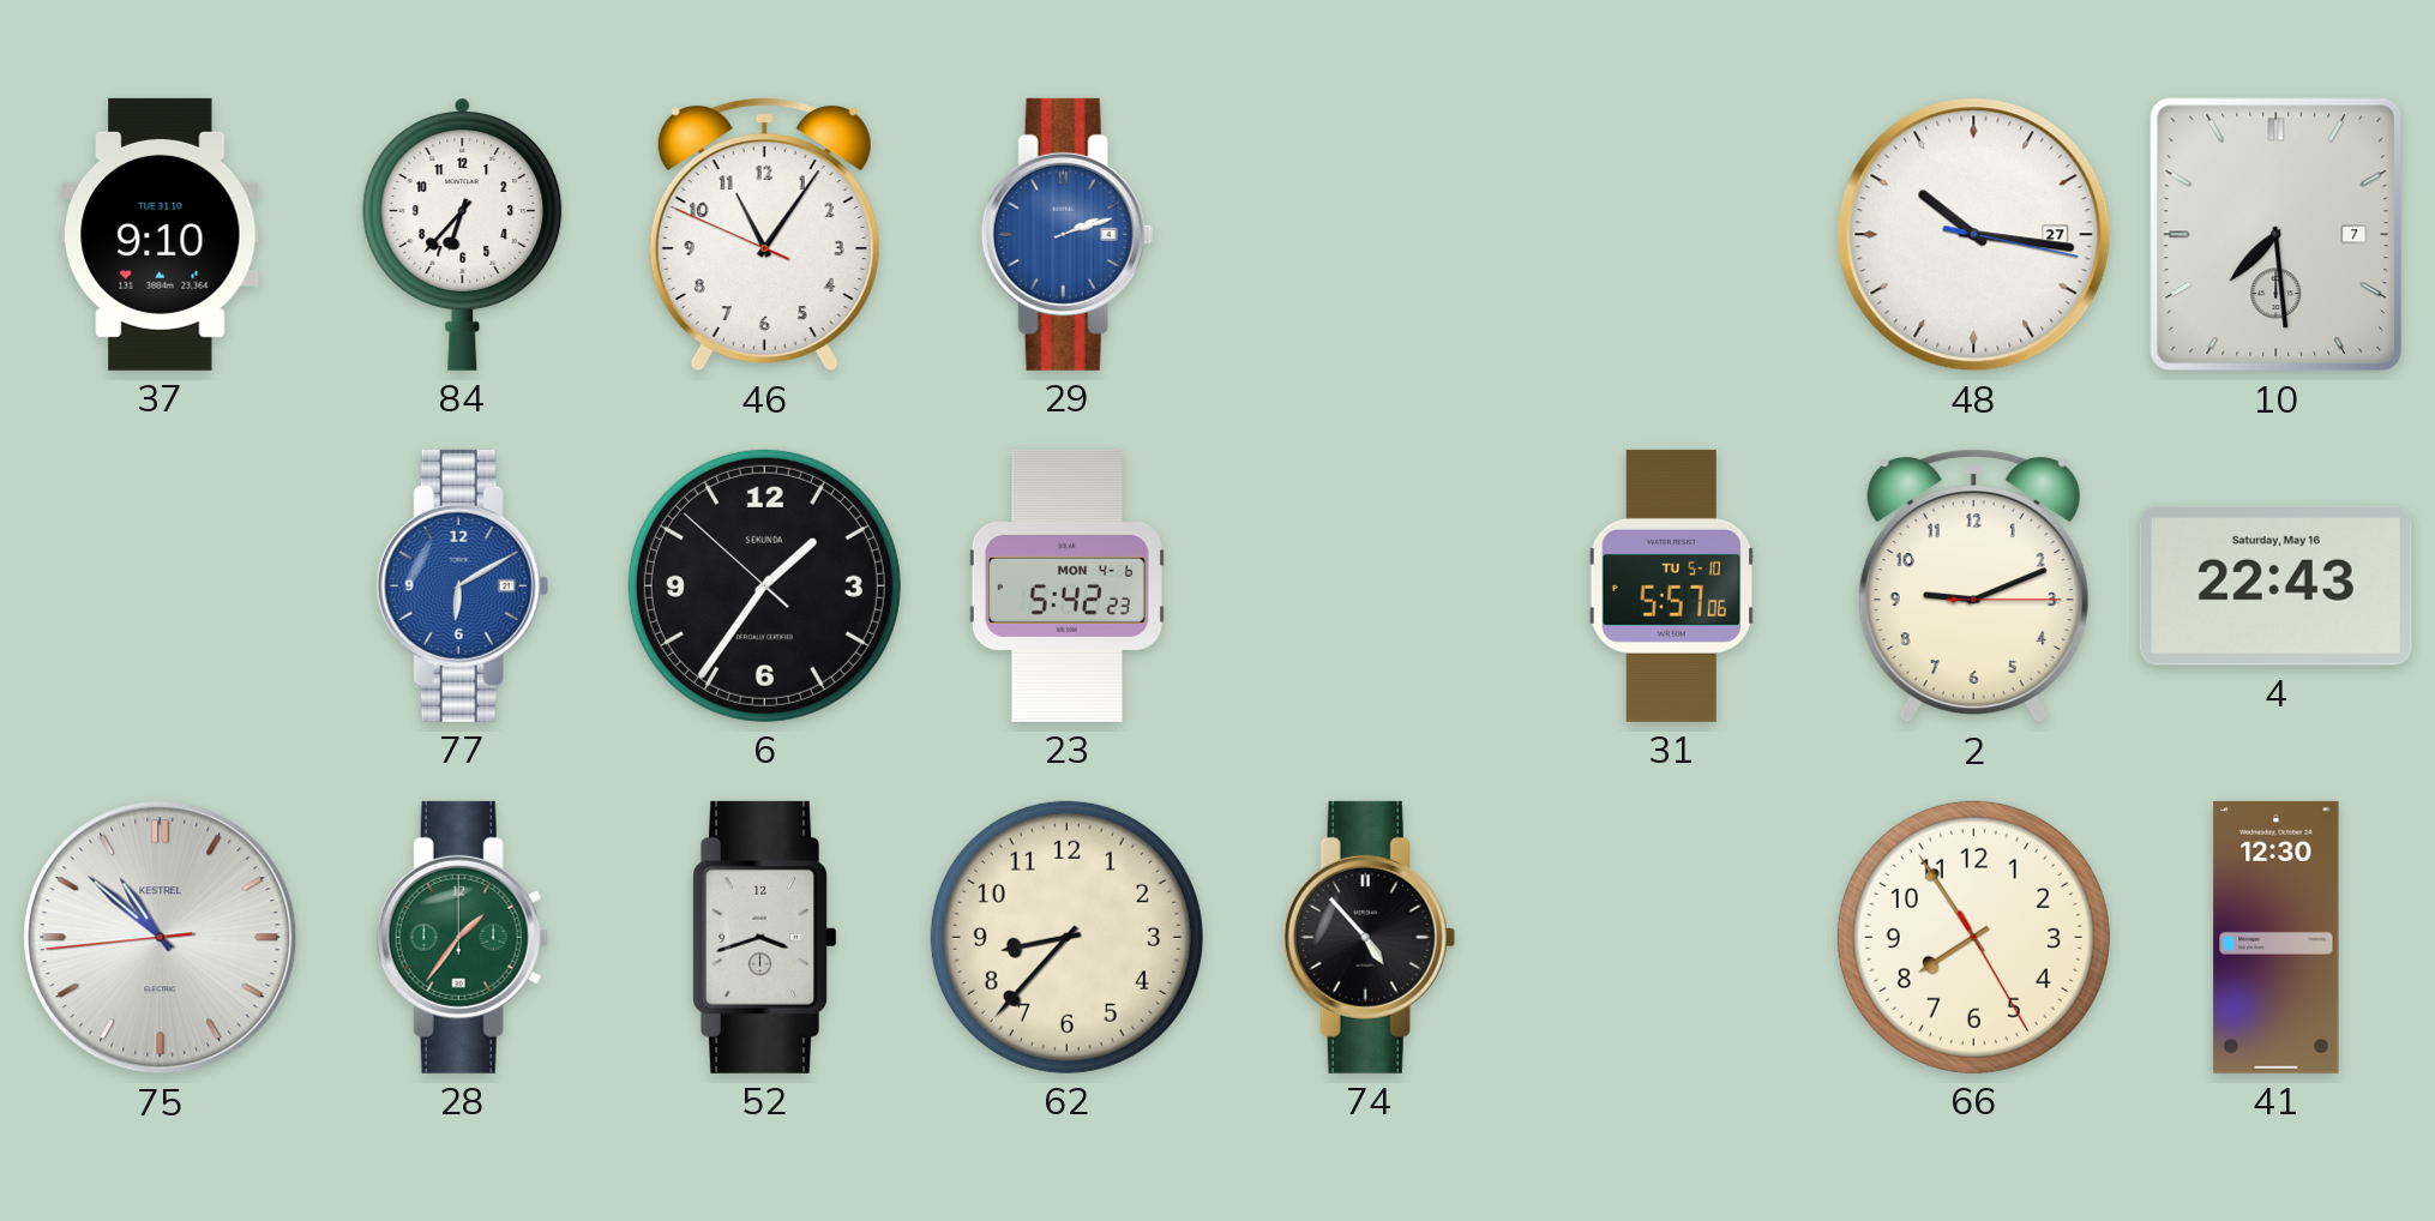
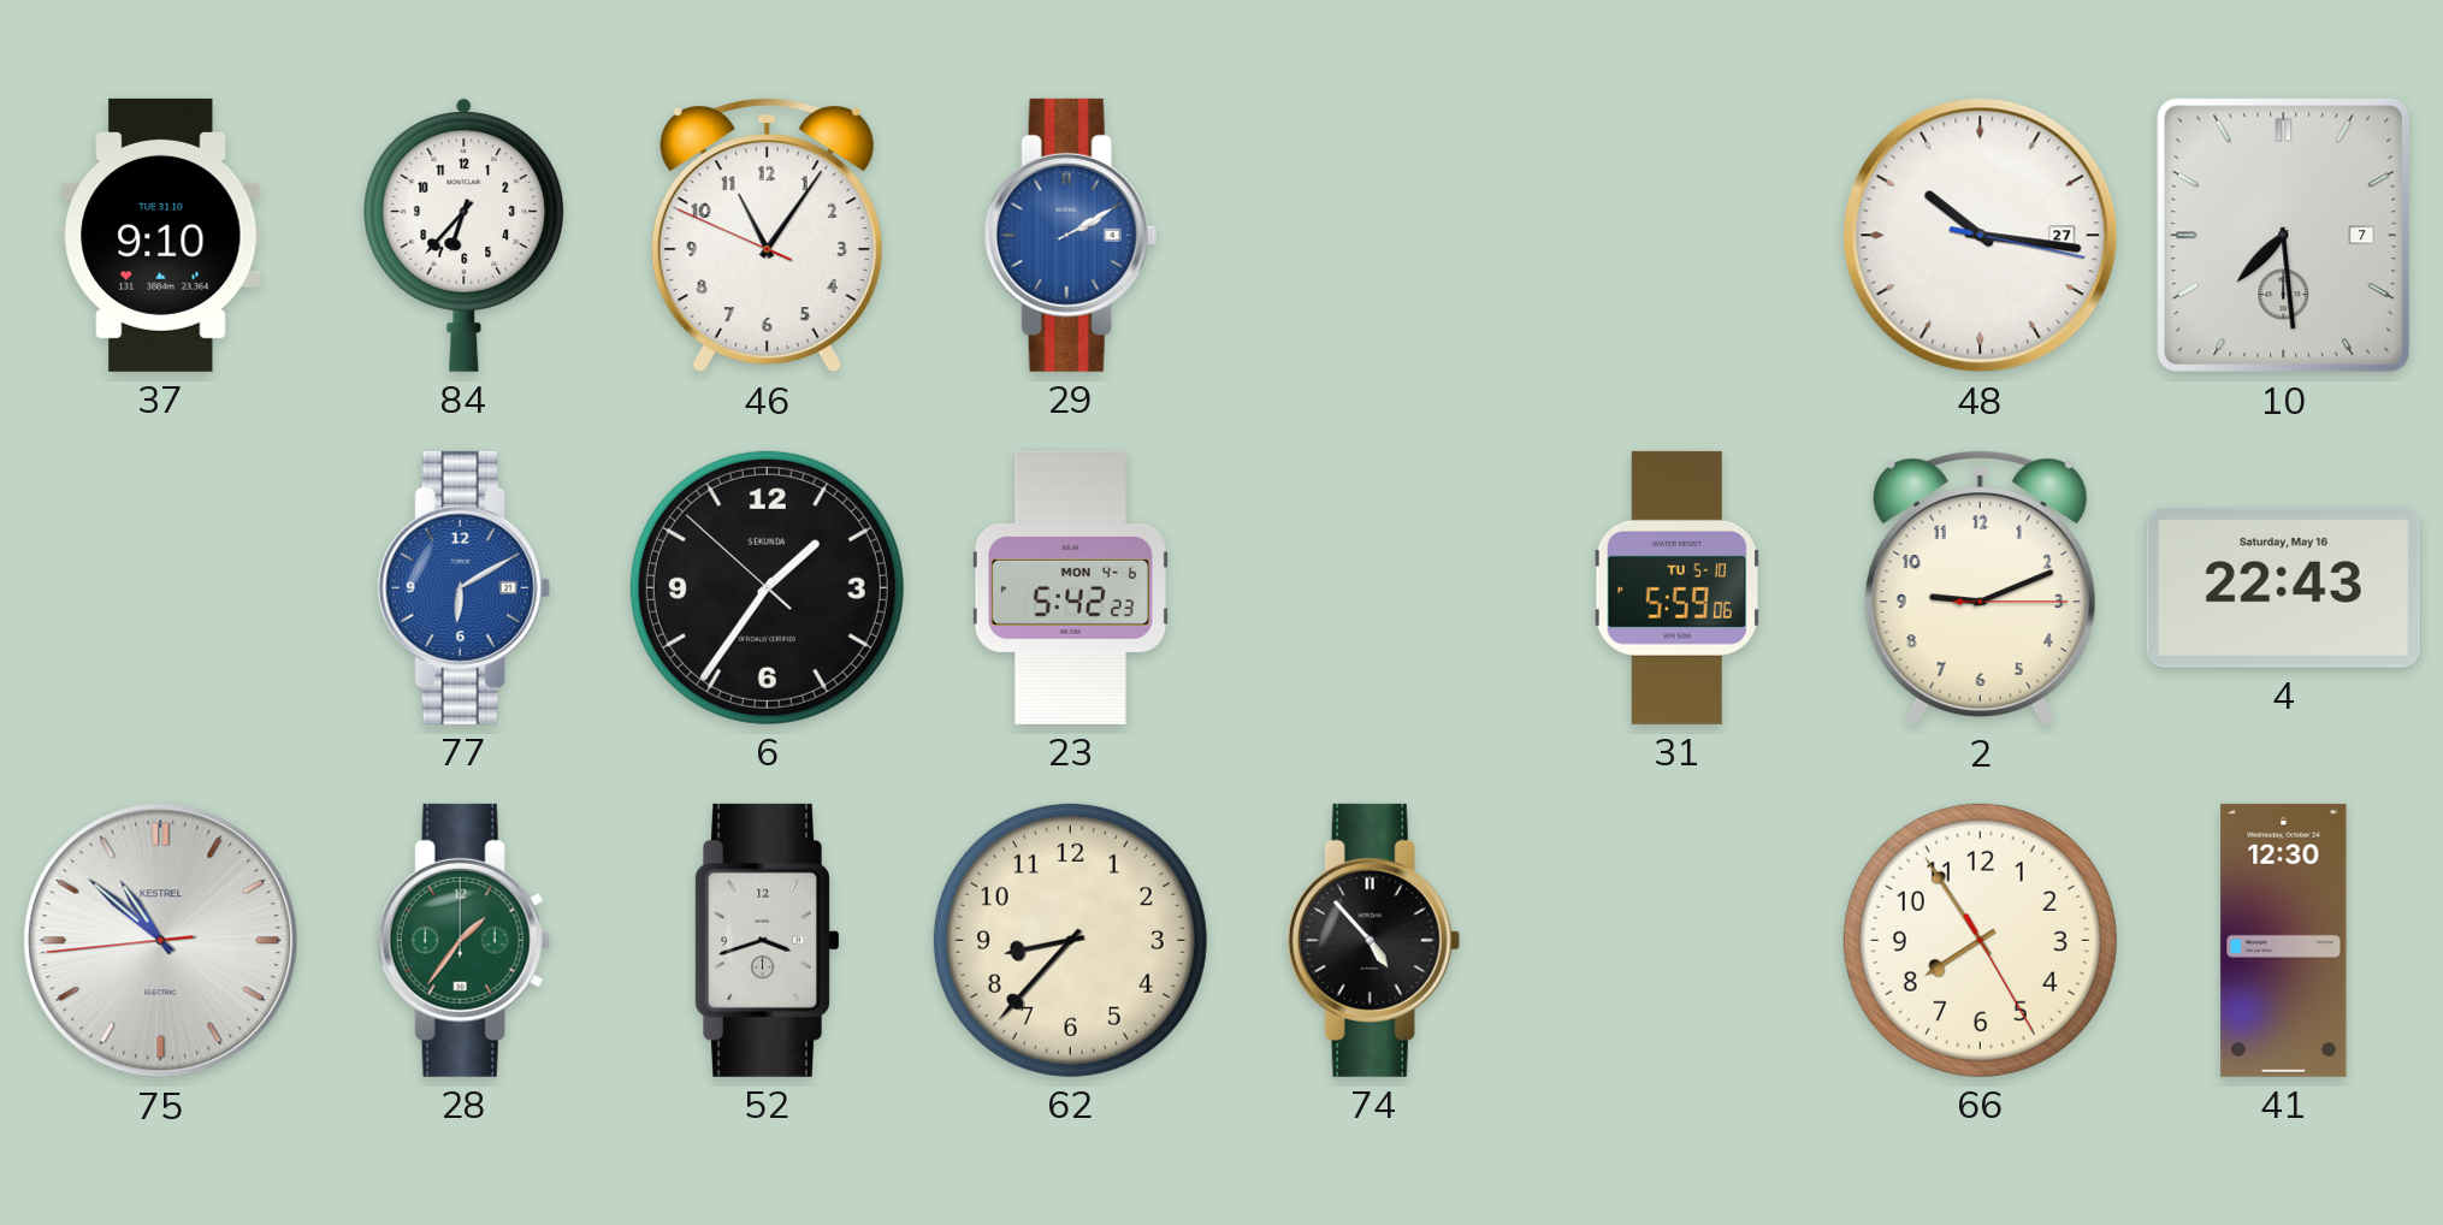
29: 2:12 -> 2:10 (1070, 235)
31: 5:57 -> 5:59 (1676, 587)
